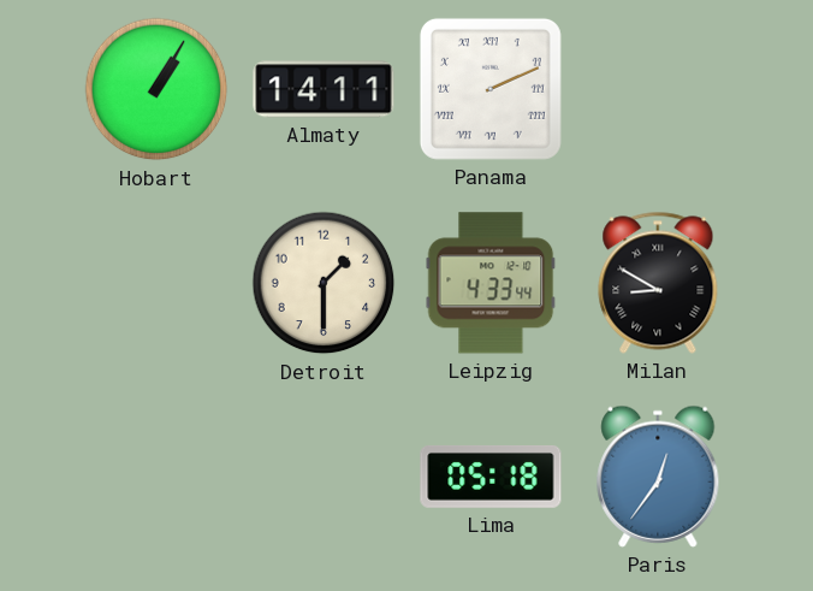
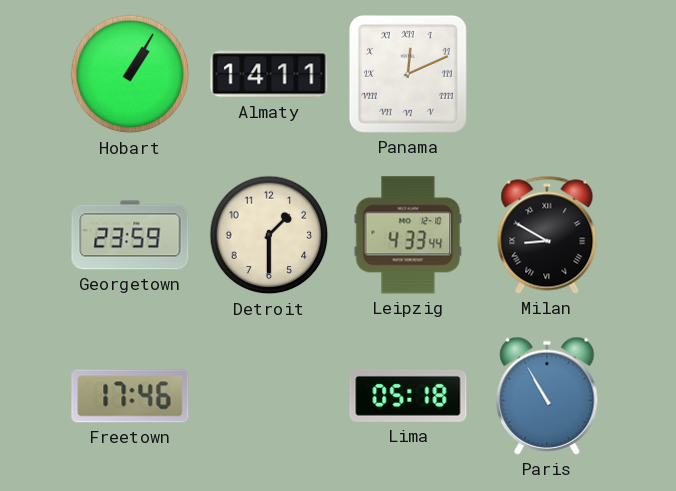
Panama: 2:11 -> 12:11 (408, 74)
Georgetown: none -> 23:59 (130, 235)
Freetown: none -> 17:46 (130, 396)
Paris: 12:36 -> 10:55 (547, 396)
